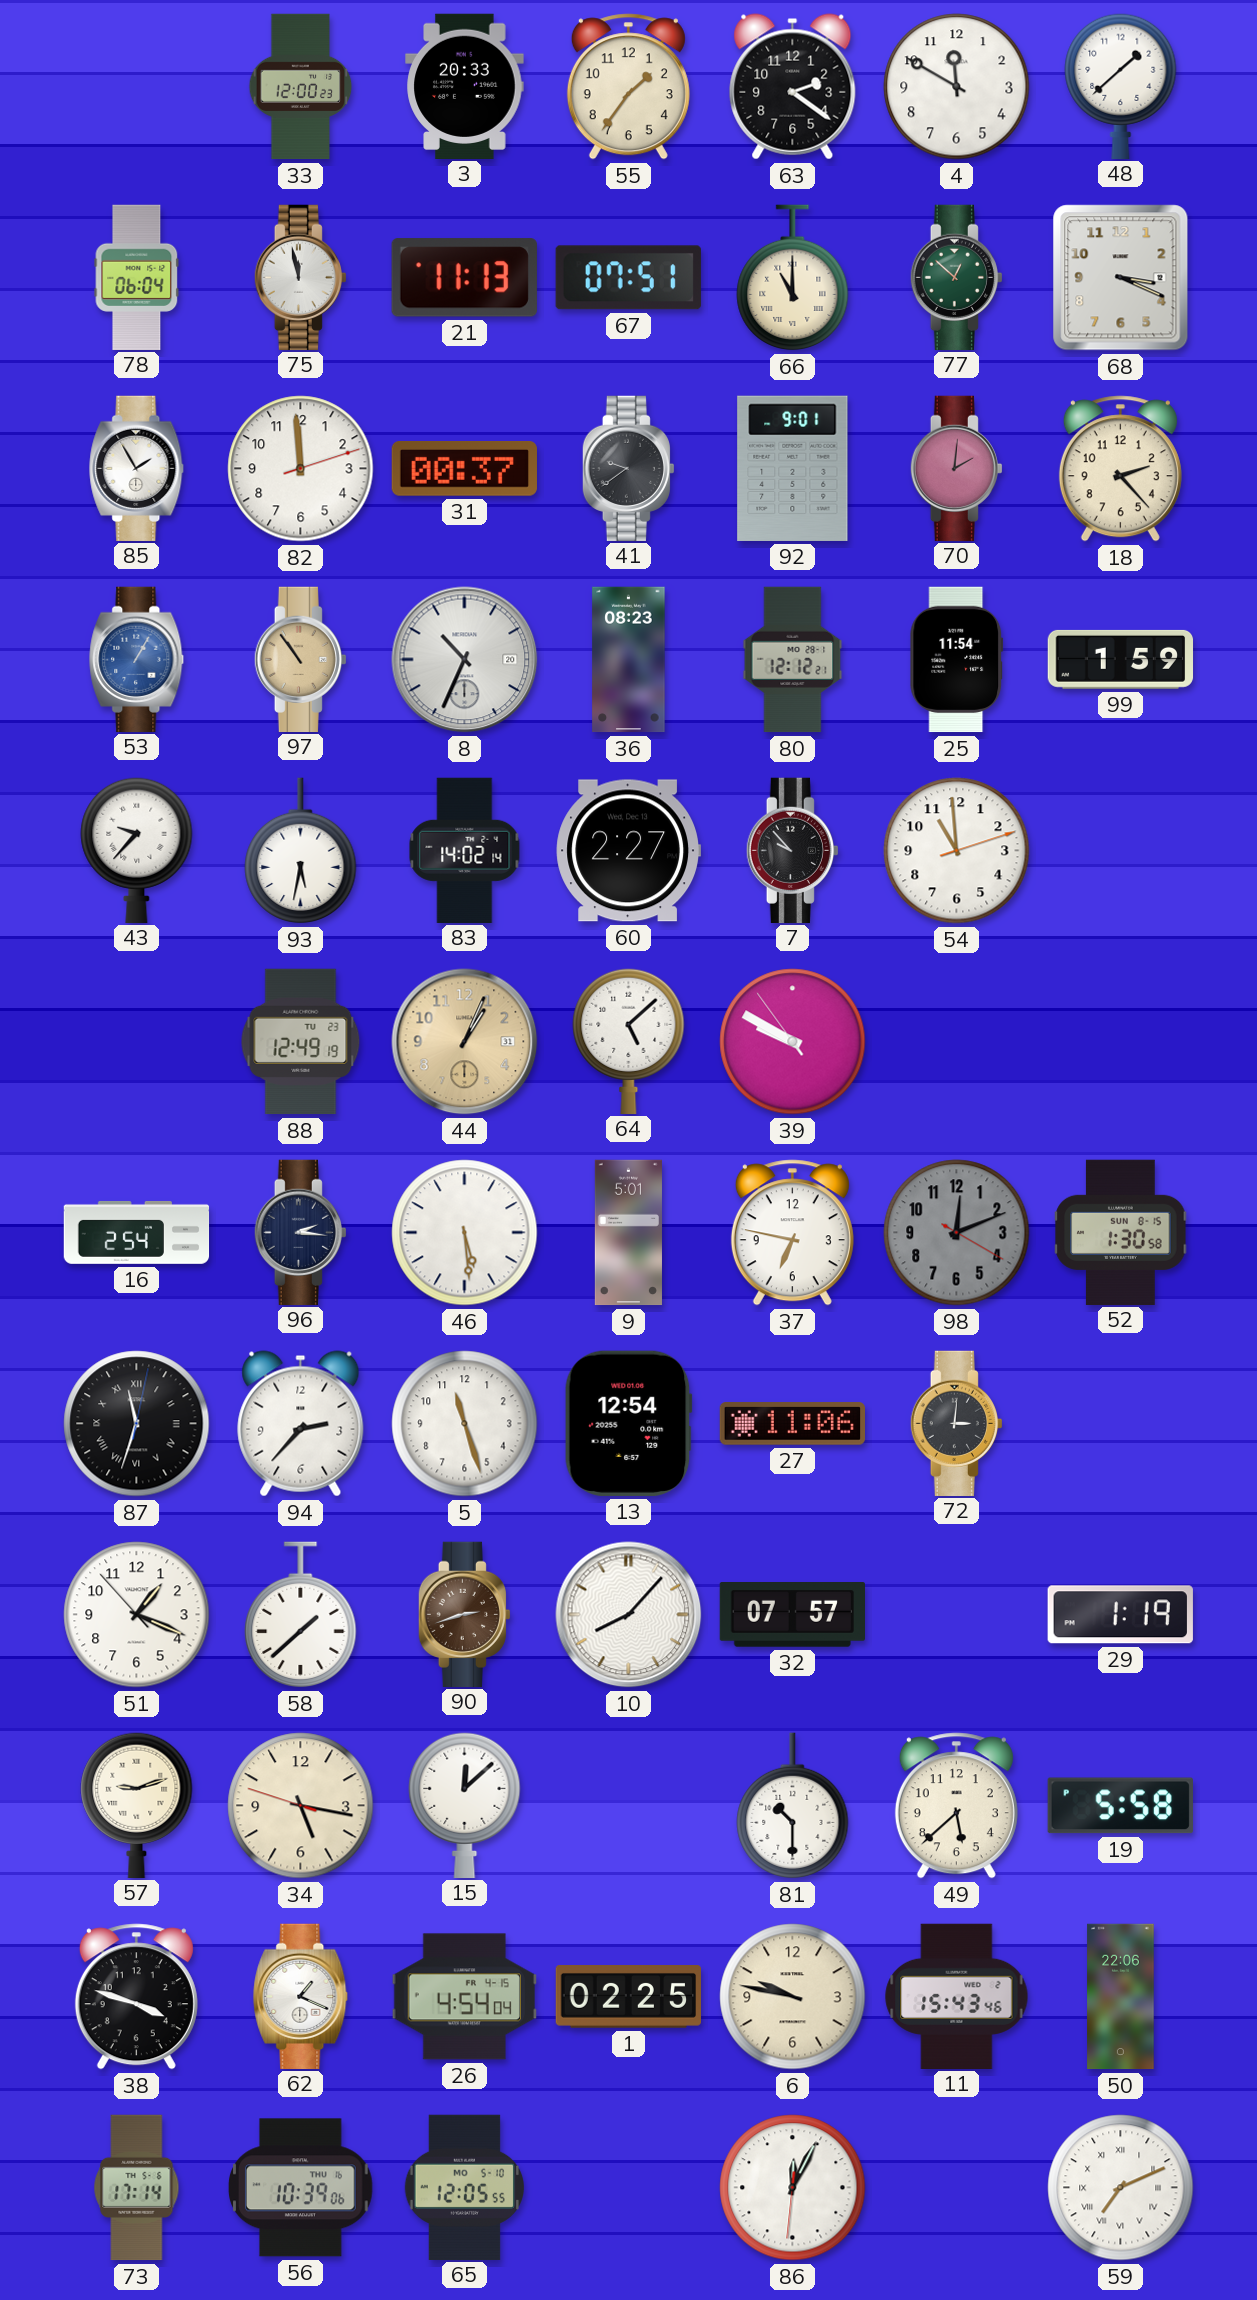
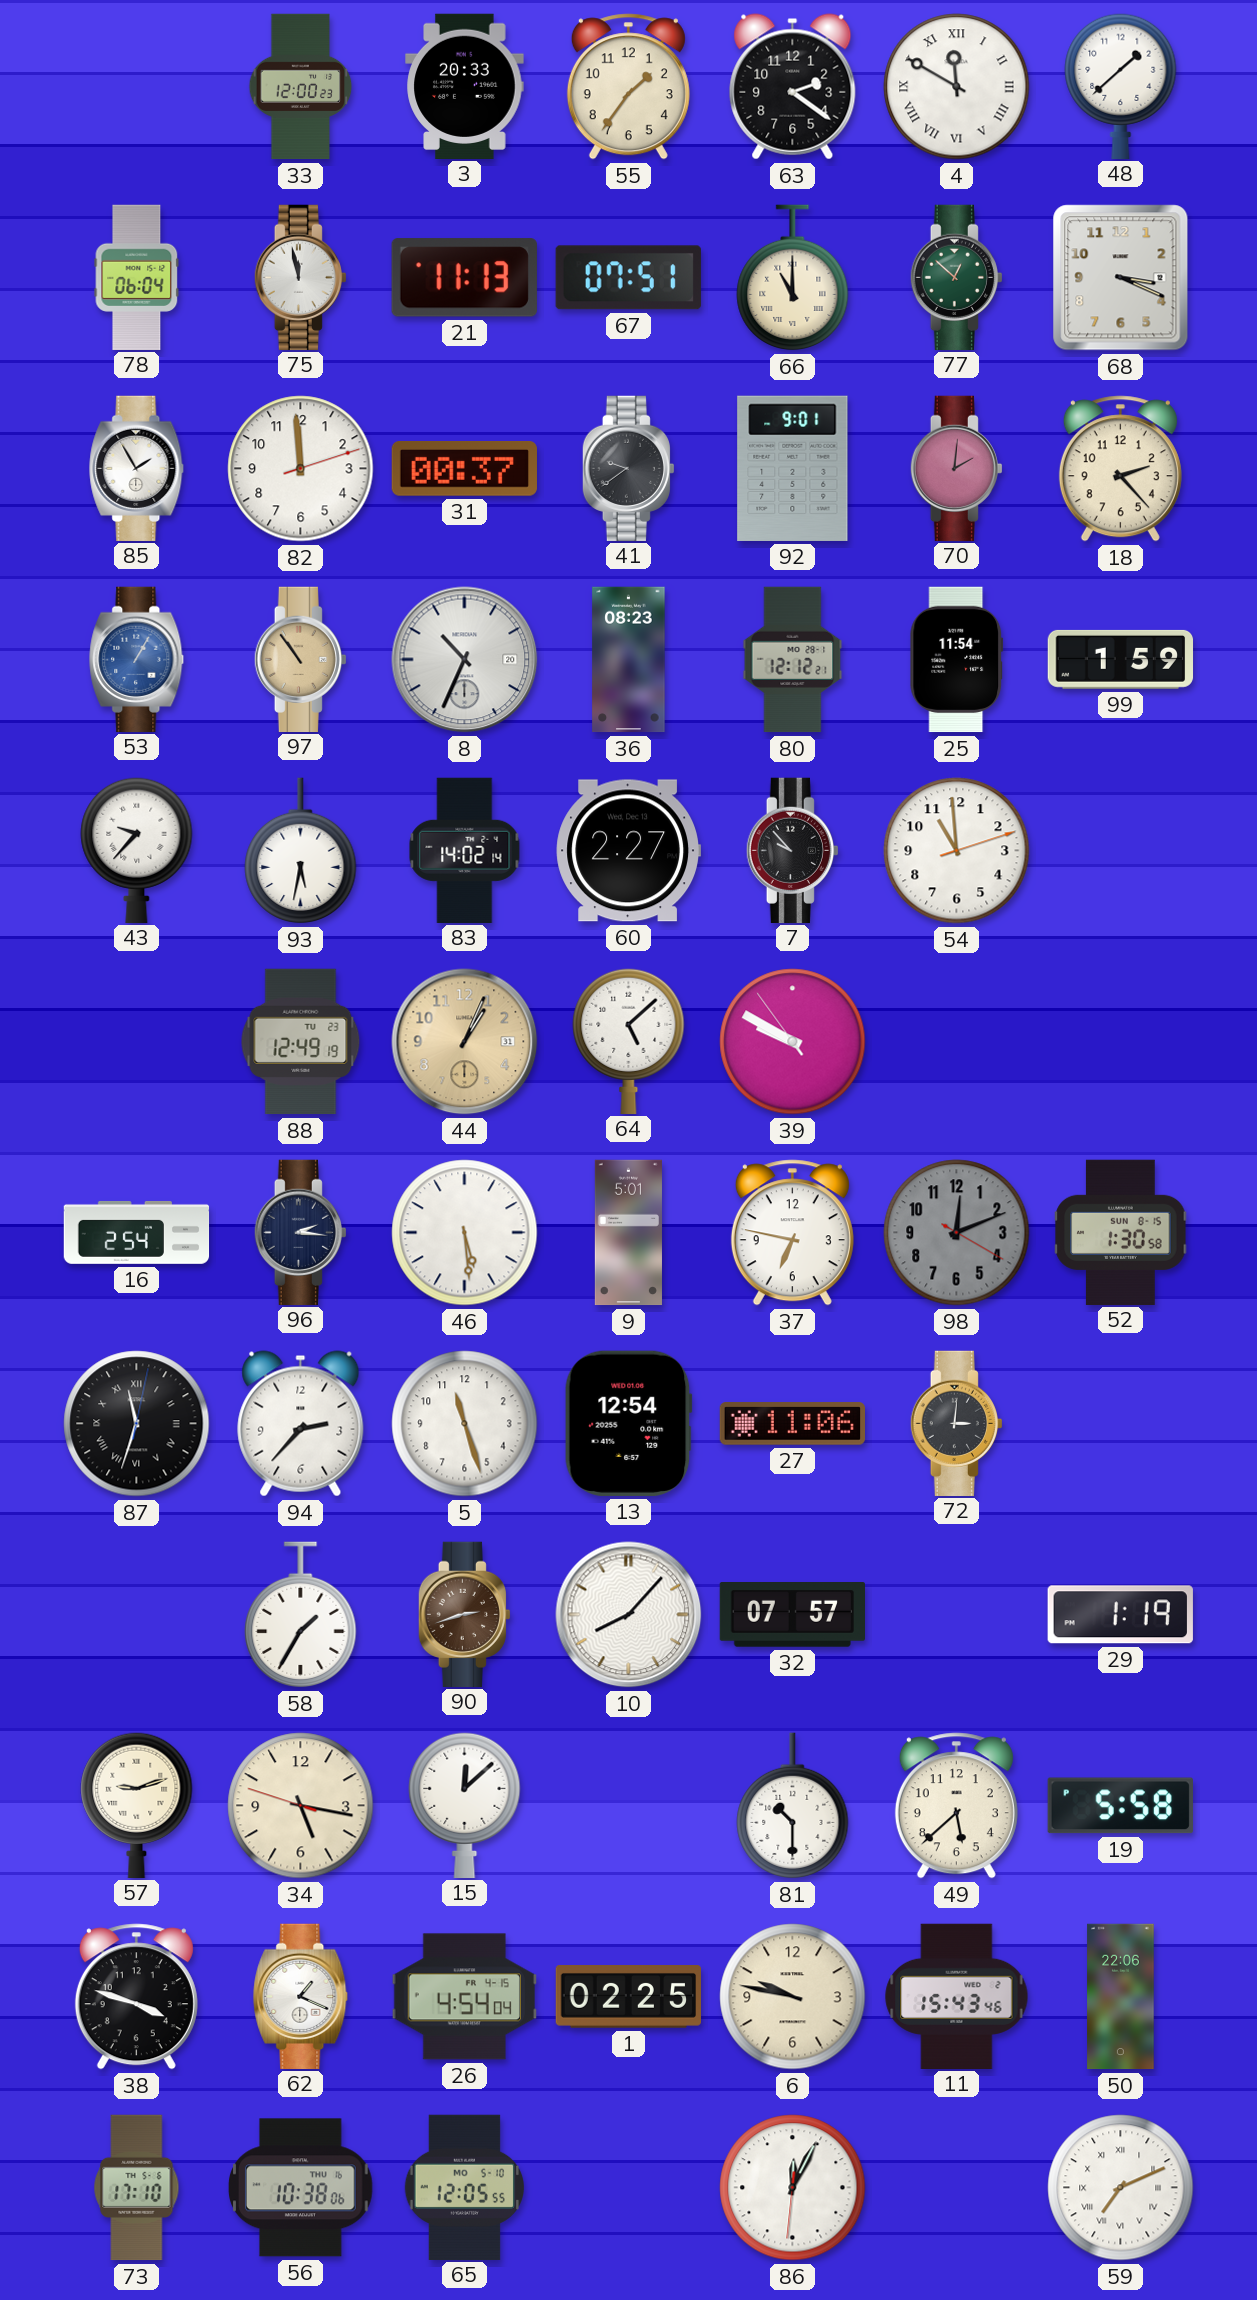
4 numerals: Arabic -> Roman (957, 87)
51: 1:18 -> none (137, 1615)
58: 1:38 -> 1:35 (301, 1615)
73: 17:14 -> 17:10 (137, 2188)
56: 10:39 -> 10:38 (301, 2188)
